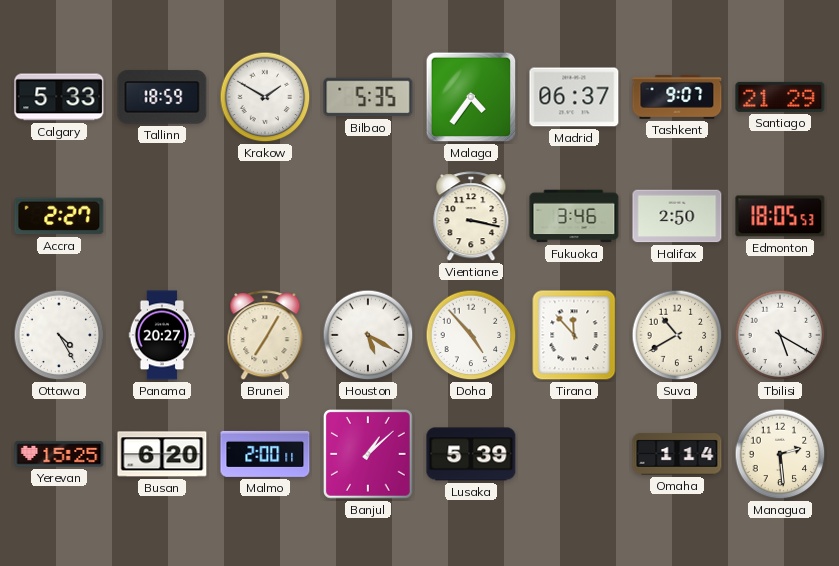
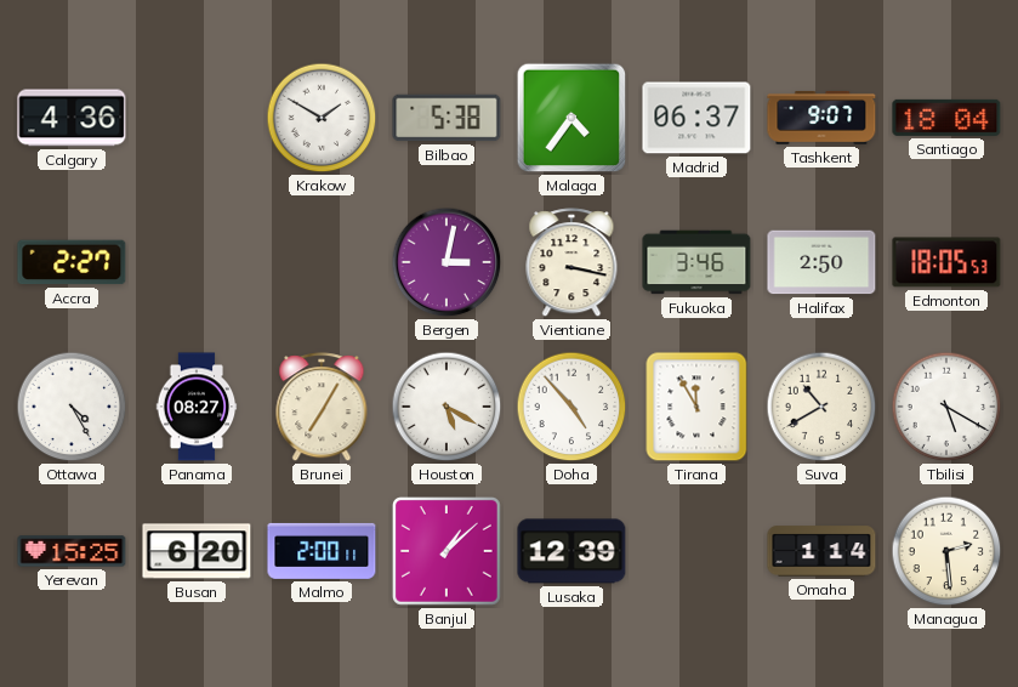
Calgary: 5:33 -> 4:36 (72, 118)
Tallinn: 18:59 -> none (162, 97)
Bilbao: 5:35 -> 5:38 (447, 118)
Santiago: 21:29 -> 18:04 (946, 118)
Bergen: none -> 3:02 (447, 262)
Panama: 20:27 -> 08:27 (197, 407)
Tirana: 11:53 -> 11:55 (696, 407)
Lusaka: 5:39 -> 12:39 (571, 551)
